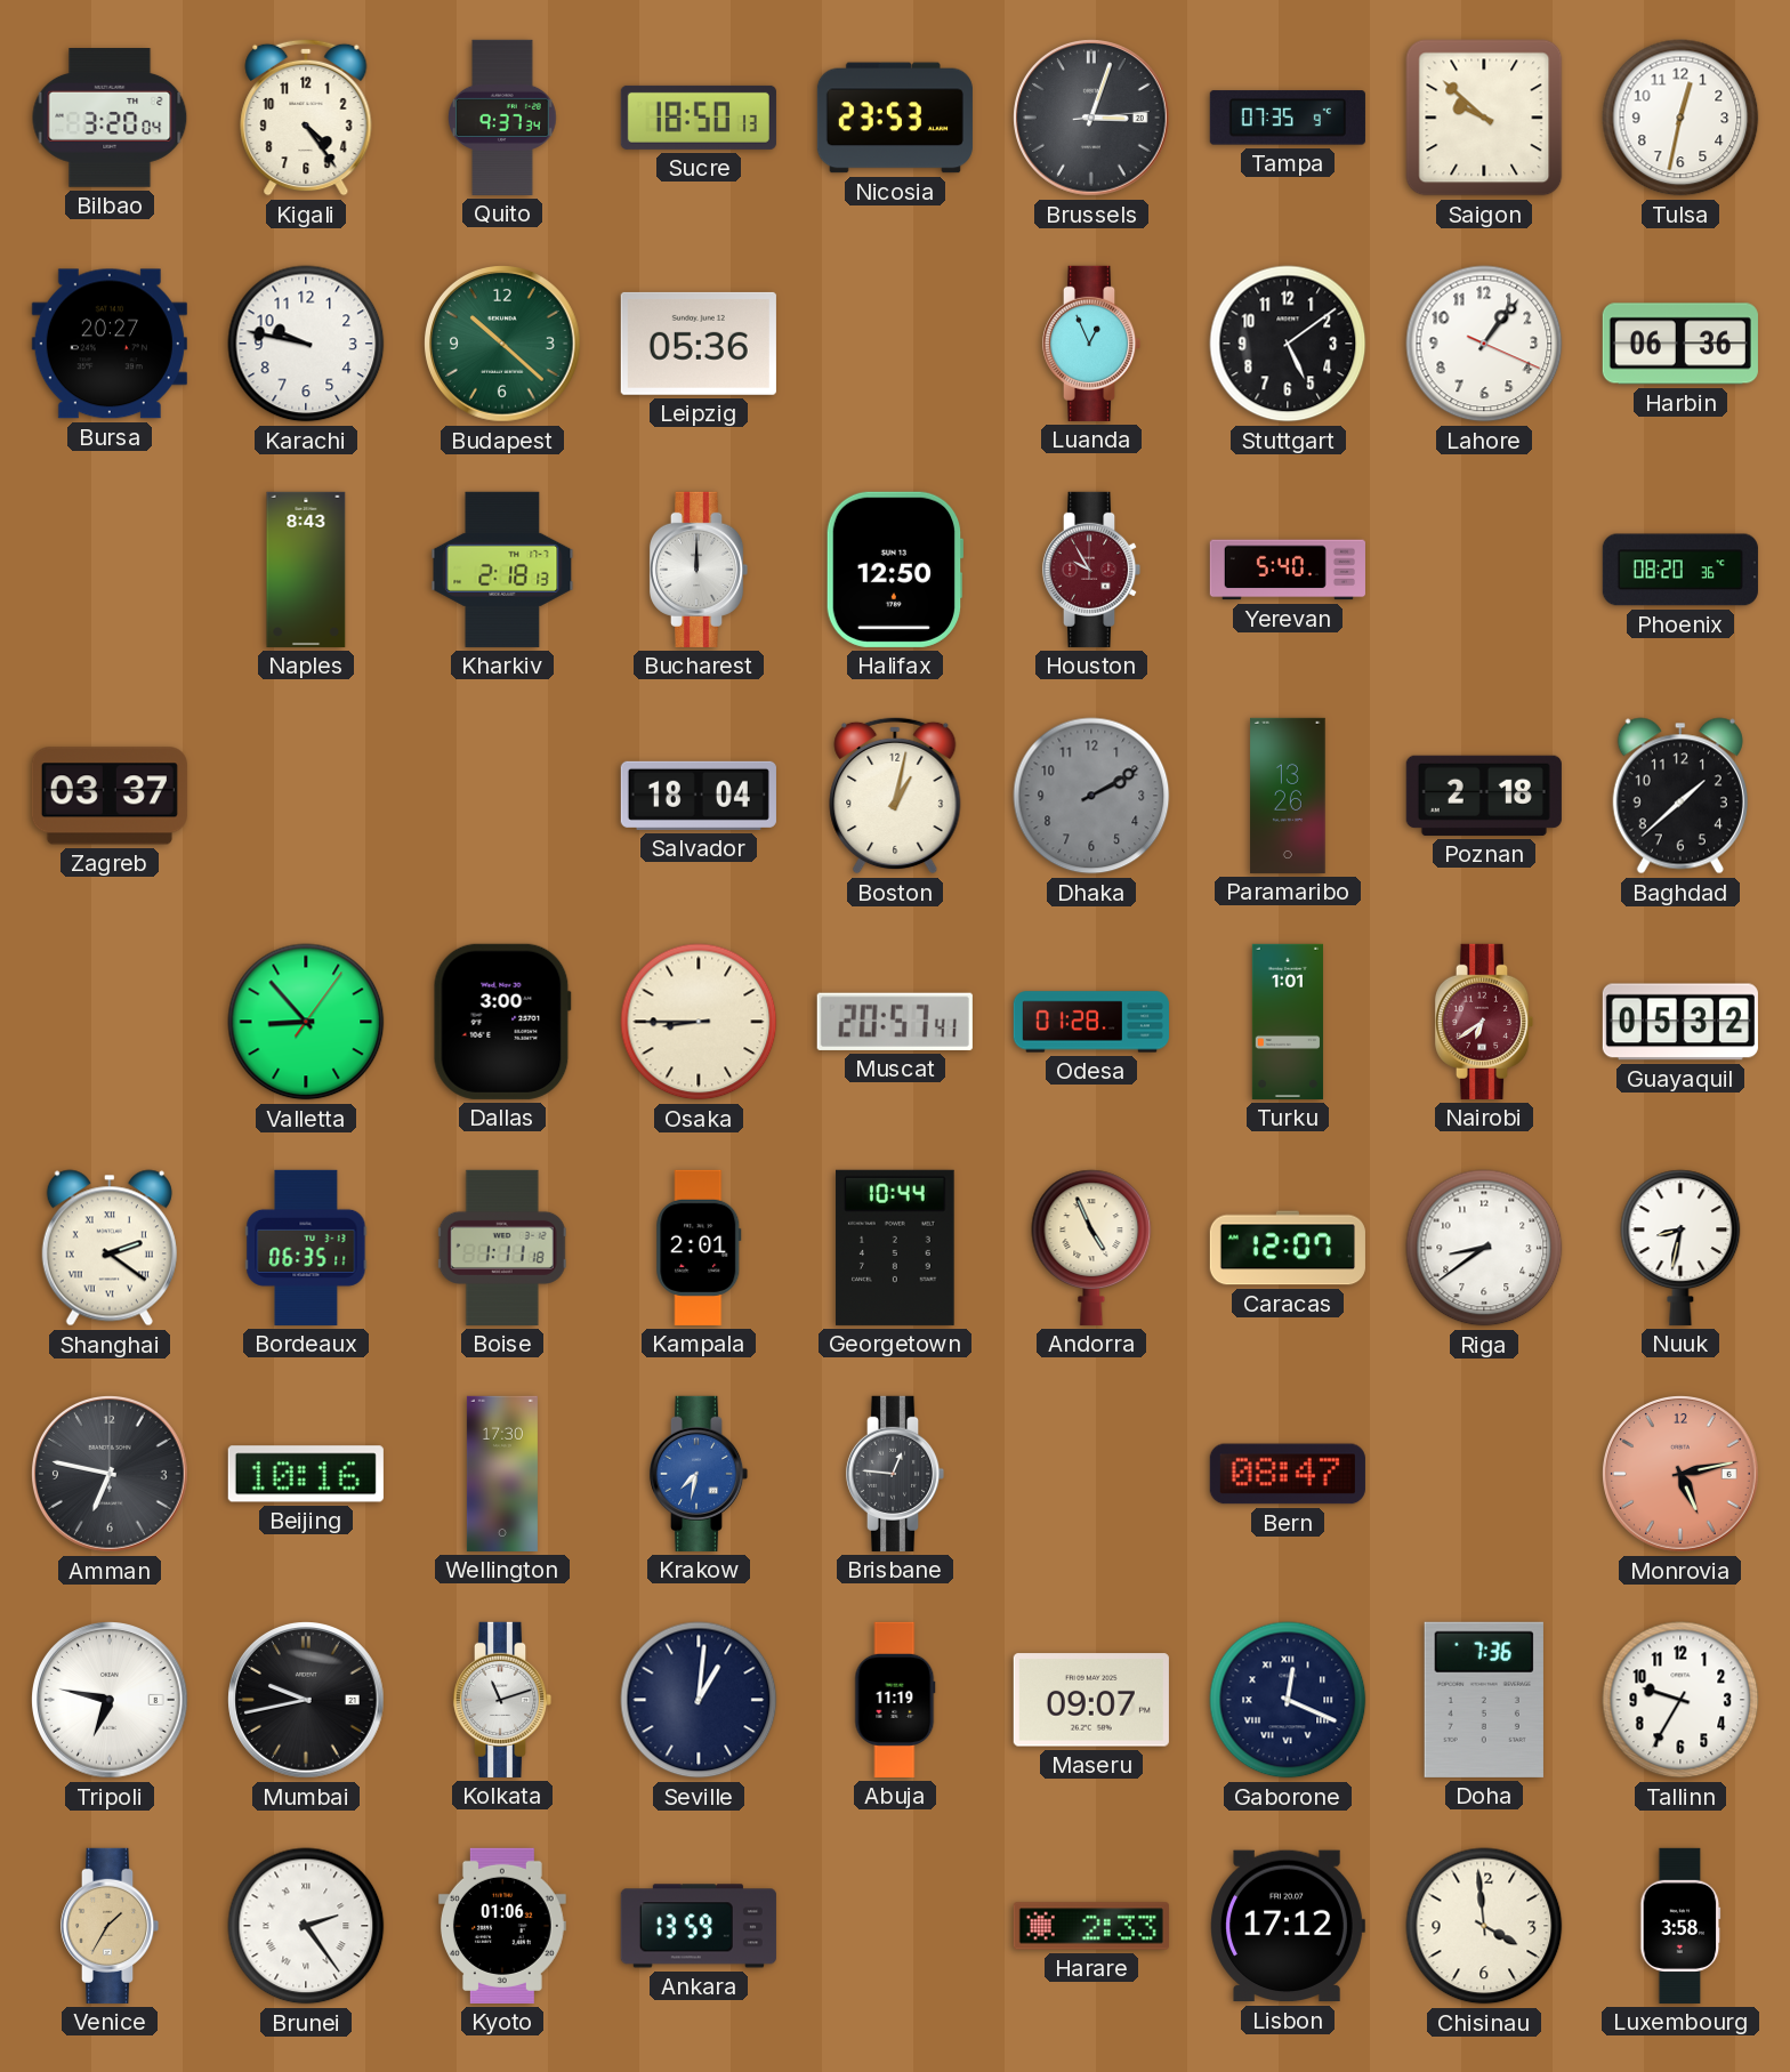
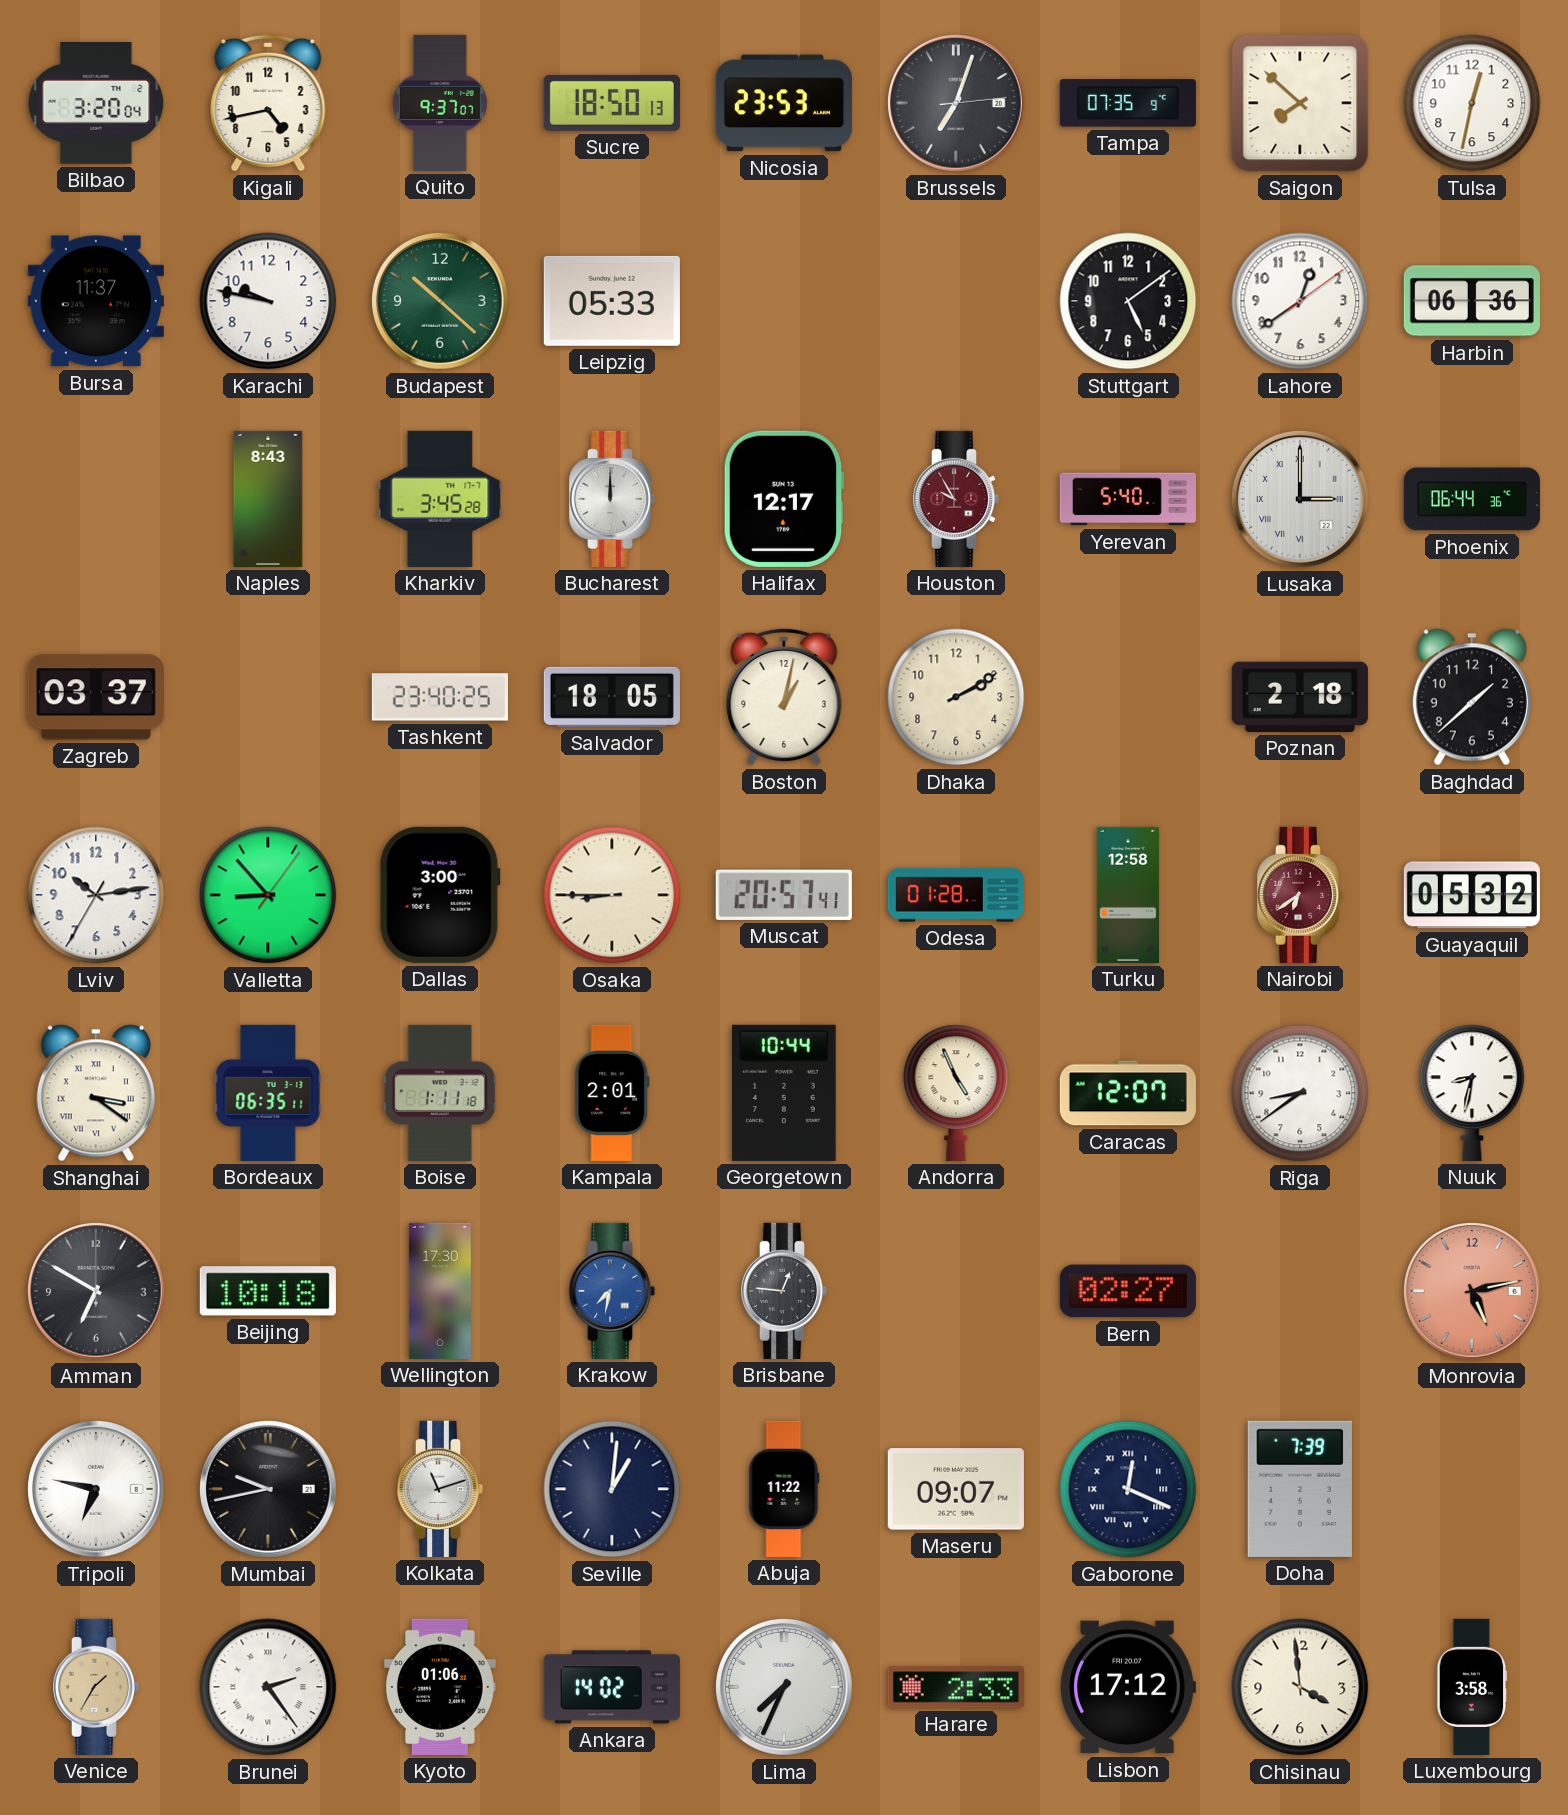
Kigali: 4:24 -> 4:43 (268, 103)
Quito: 9:37:34 -> 9:37:07 (440, 103)
Brussels: 3:03 -> 7:03 (957, 104)
Saigon: 9:52 -> 7:52 (1300, 103)
Bursa: 20:27 -> 11:37 (96, 301)
Leipzig: 05:36 -> 05:33 (612, 301)
Luanda: 12:56 -> none (1091, 344)
Lahore: 1:06 -> 12:39 (1300, 301)
Kharkiv: 2:18 -> 3:45 (440, 499)
Halifax: 12:50 -> 12:17 (784, 499)
Lusaka: none -> 3:00 (1301, 500)
Phoenix: 08:20 -> 06:44 (1472, 499)
Tashkent: none -> 23:40 (440, 697)
Salvador: 18:04 -> 18:05 (612, 697)
Dhaka dial: grey -> cream (956, 697)
Paramaribo: 13:26 -> none (1288, 796)
Lviv: none -> 10:13 (96, 895)
Turku: 1:01 -> 12:58 (1128, 895)
Shanghai: 2:21 -> 3:21 (96, 1093)
Amman: 6:47 -> 6:50 (97, 1292)
Beijing: 10:16 -> 10:18 (268, 1291)
Bern: 08:47 -> 02:27 (1128, 1291)
Abuja: 11:19 -> 11:22 (784, 1489)
Doha: 7:36 -> 7:39 (1300, 1489)
Tallinn: 9:35 -> none (1680, 1700)
Ankara: 13:59 -> 14:02 (612, 1687)
Lima: none -> 7:34 (785, 1688)
